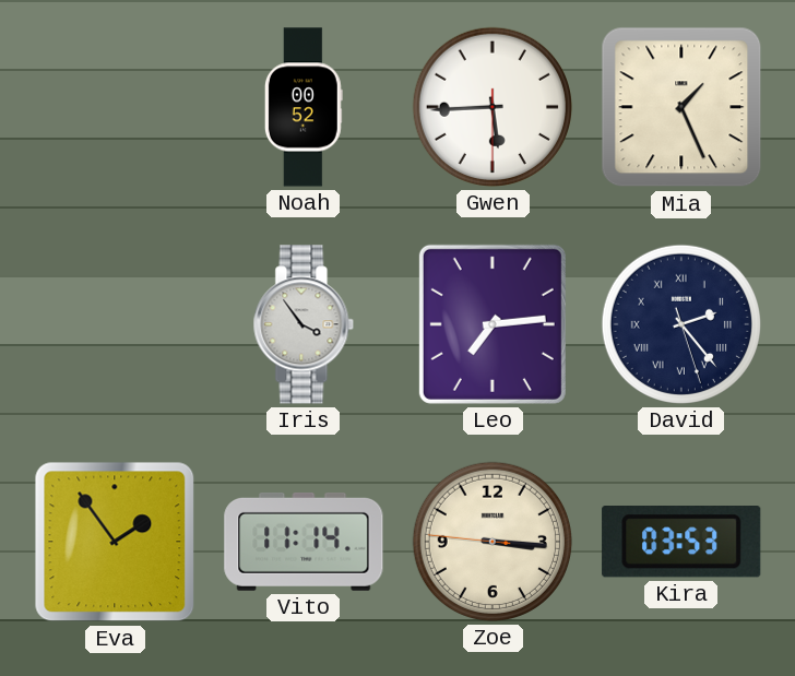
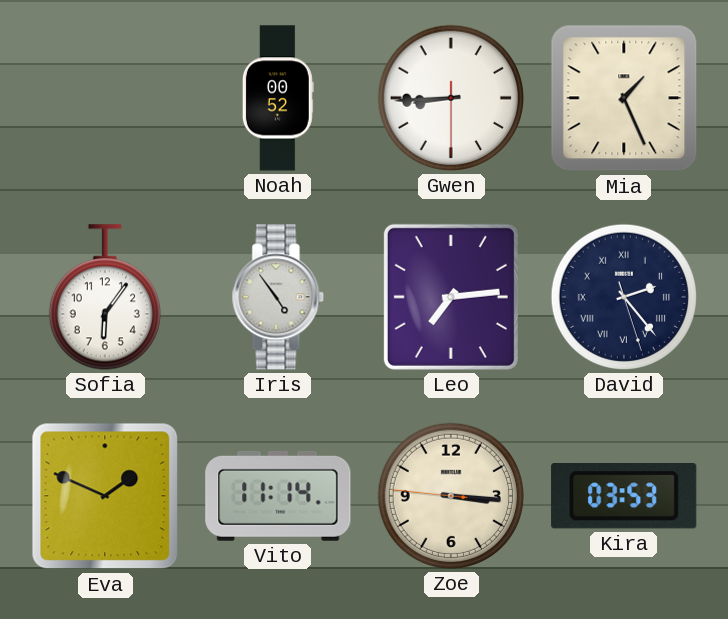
Gwen: 5:44 -> 8:44 (451, 98)
Sofia: none -> 6:06 (105, 297)
Iris: 3:54 -> 4:54 (278, 297)
Eva: 1:54 -> 1:49 (105, 496)
